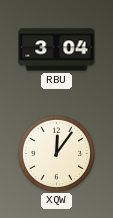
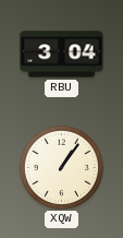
XQW: 12:06 -> 1:06 (61, 167)
